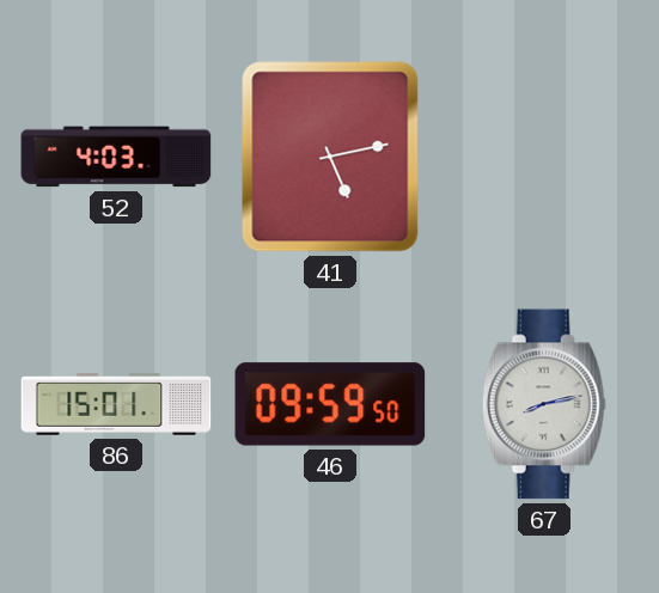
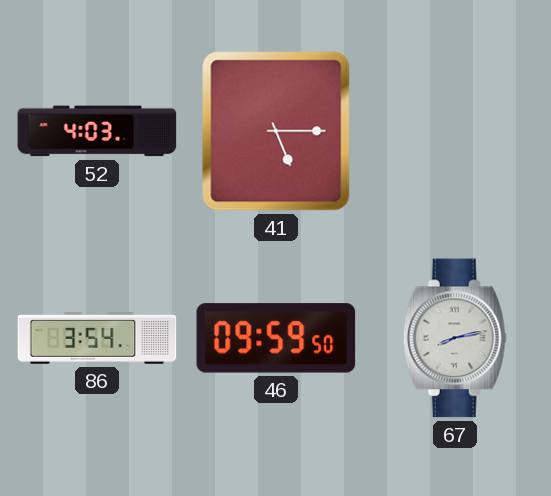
41: 5:13 -> 5:15 (276, 131)
86: 15:01 -> 3:54 (97, 338)
